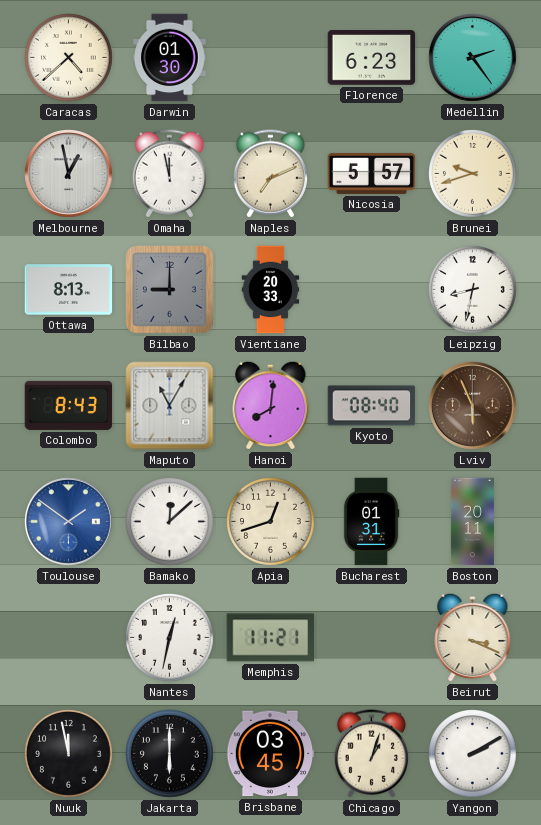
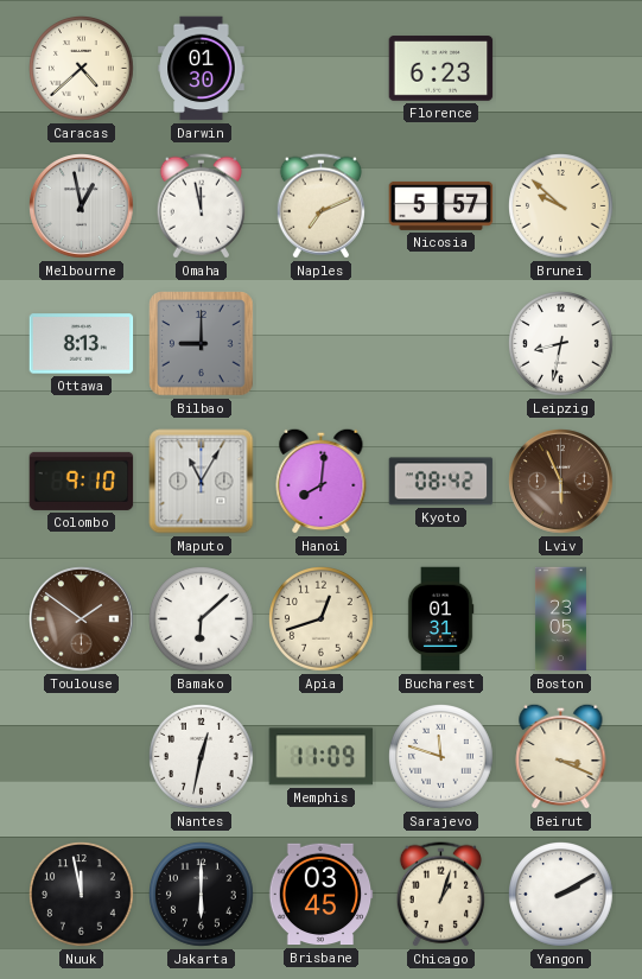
Medellin: 2:24 -> none (473, 58)
Brunei: 9:42 -> 9:52 (561, 206)
Vientiane: 20:33 -> none (271, 290)
Colombo: 8:43 -> 9:10 (82, 481)
Kyoto: 08:40 -> 08:42 (441, 482)
Toulouse dial: blue -> brown (82, 619)
Bamako: 12:08 -> 6:08 (202, 619)
Boston: 20:11 -> 23:05 (560, 619)
Memphis: 11:21 -> 11:09 (322, 757)
Sarajevo: none -> 11:48 (441, 757)
